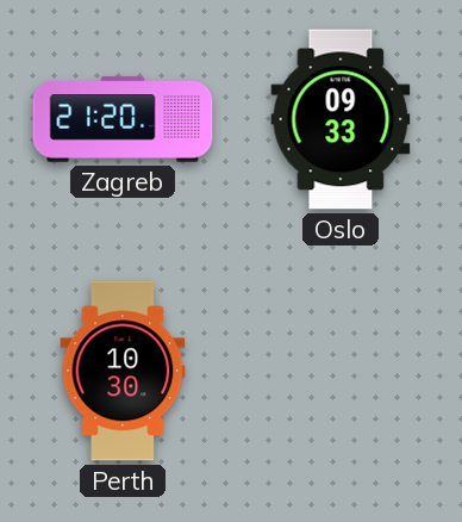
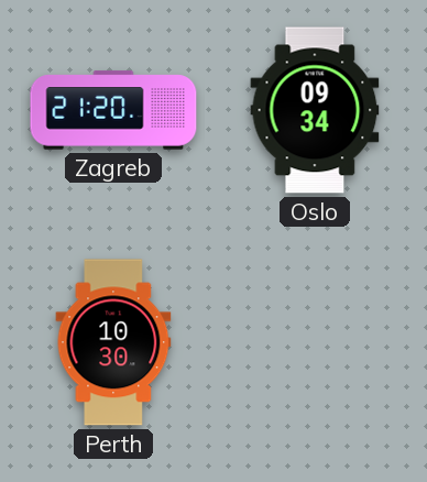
Oslo: 09:33 -> 09:34 (315, 110)
